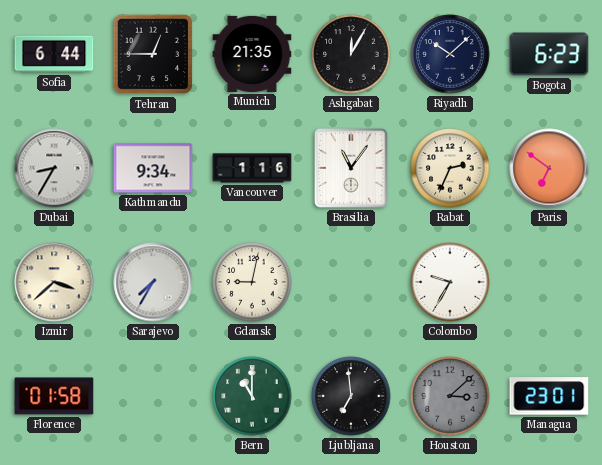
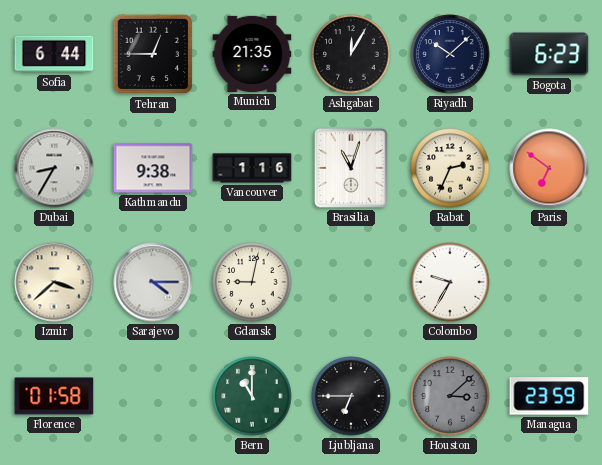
Kathmandu: 9:34 -> 9:38 (153, 168)
Brasilia: 11:06 -> 11:03 (352, 168)
Sarajevo: 7:35 -> 4:15 (153, 282)
Ljubljana: 6:59 -> 6:45 (351, 396)
Managua: 23:01 -> 23:59 (549, 396)
